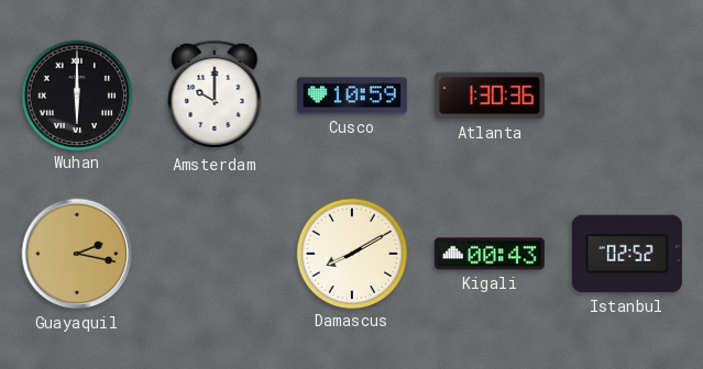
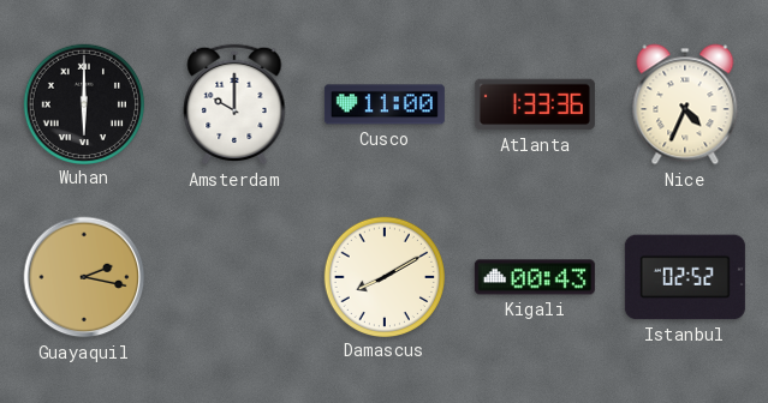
Cusco: 10:59 -> 11:00 (385, 104)
Atlanta: 1:30 -> 1:33 (535, 104)
Nice: none -> 4:34 (685, 104)
